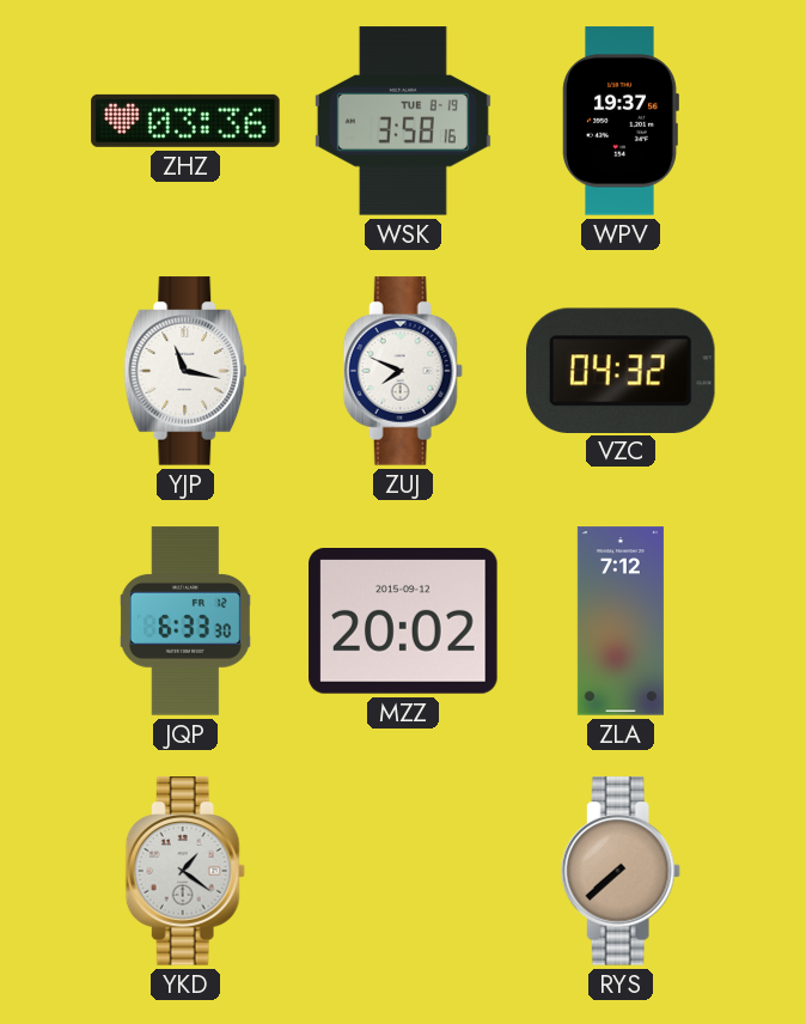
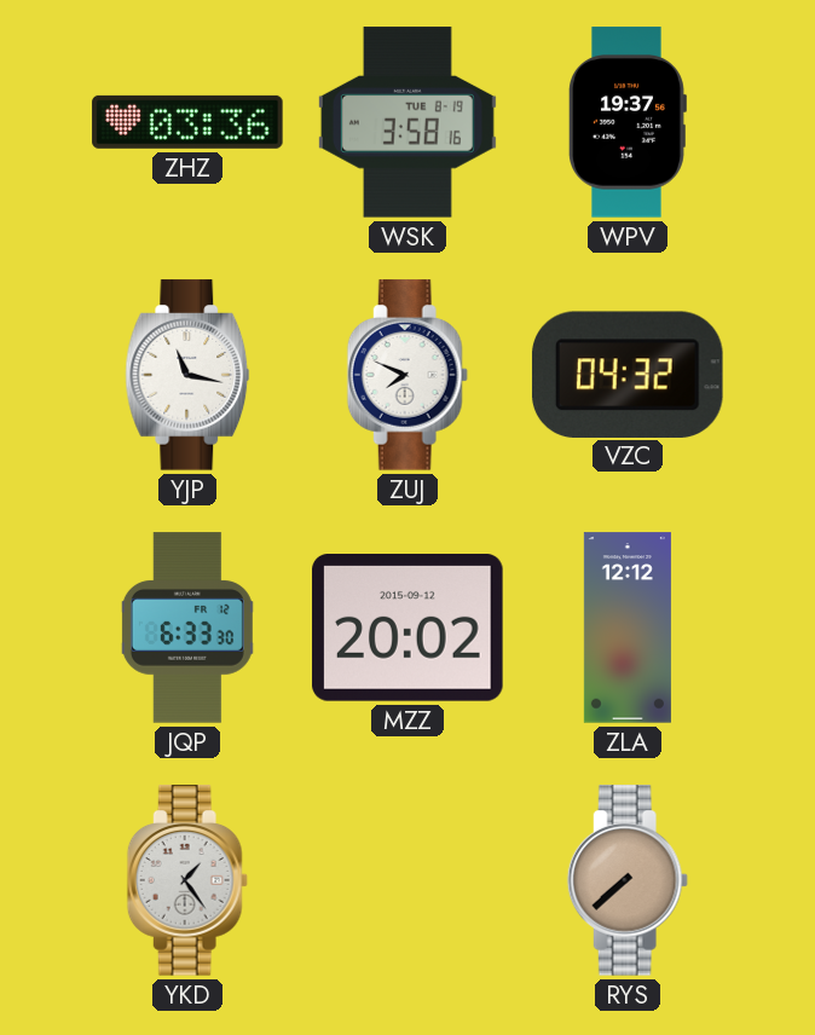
ZLA: 7:12 -> 12:12 (628, 628)
YKD: 1:21 -> 1:24 (187, 880)
